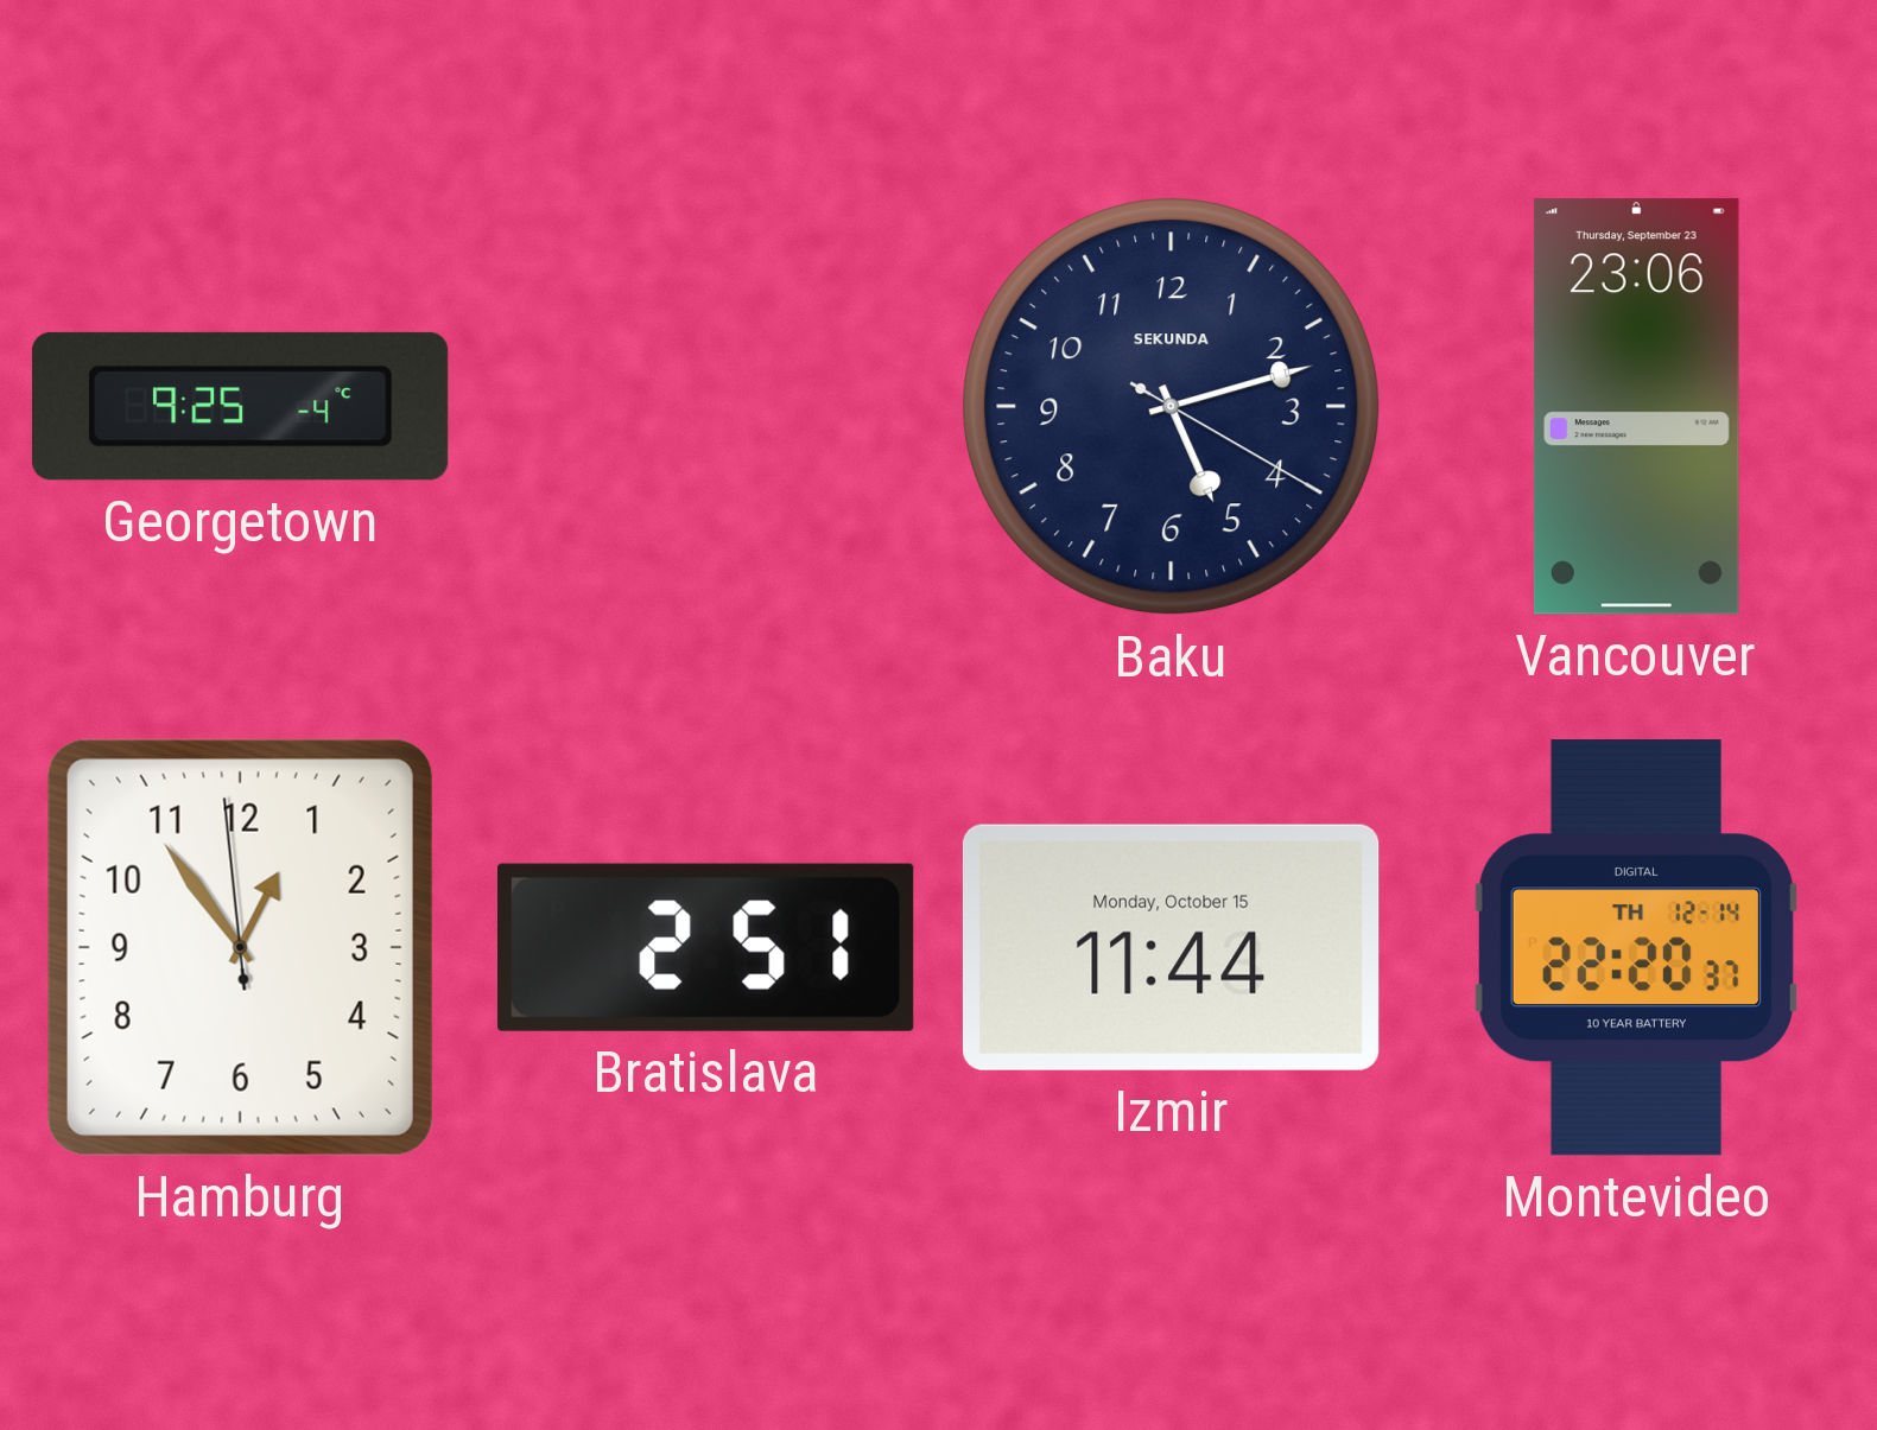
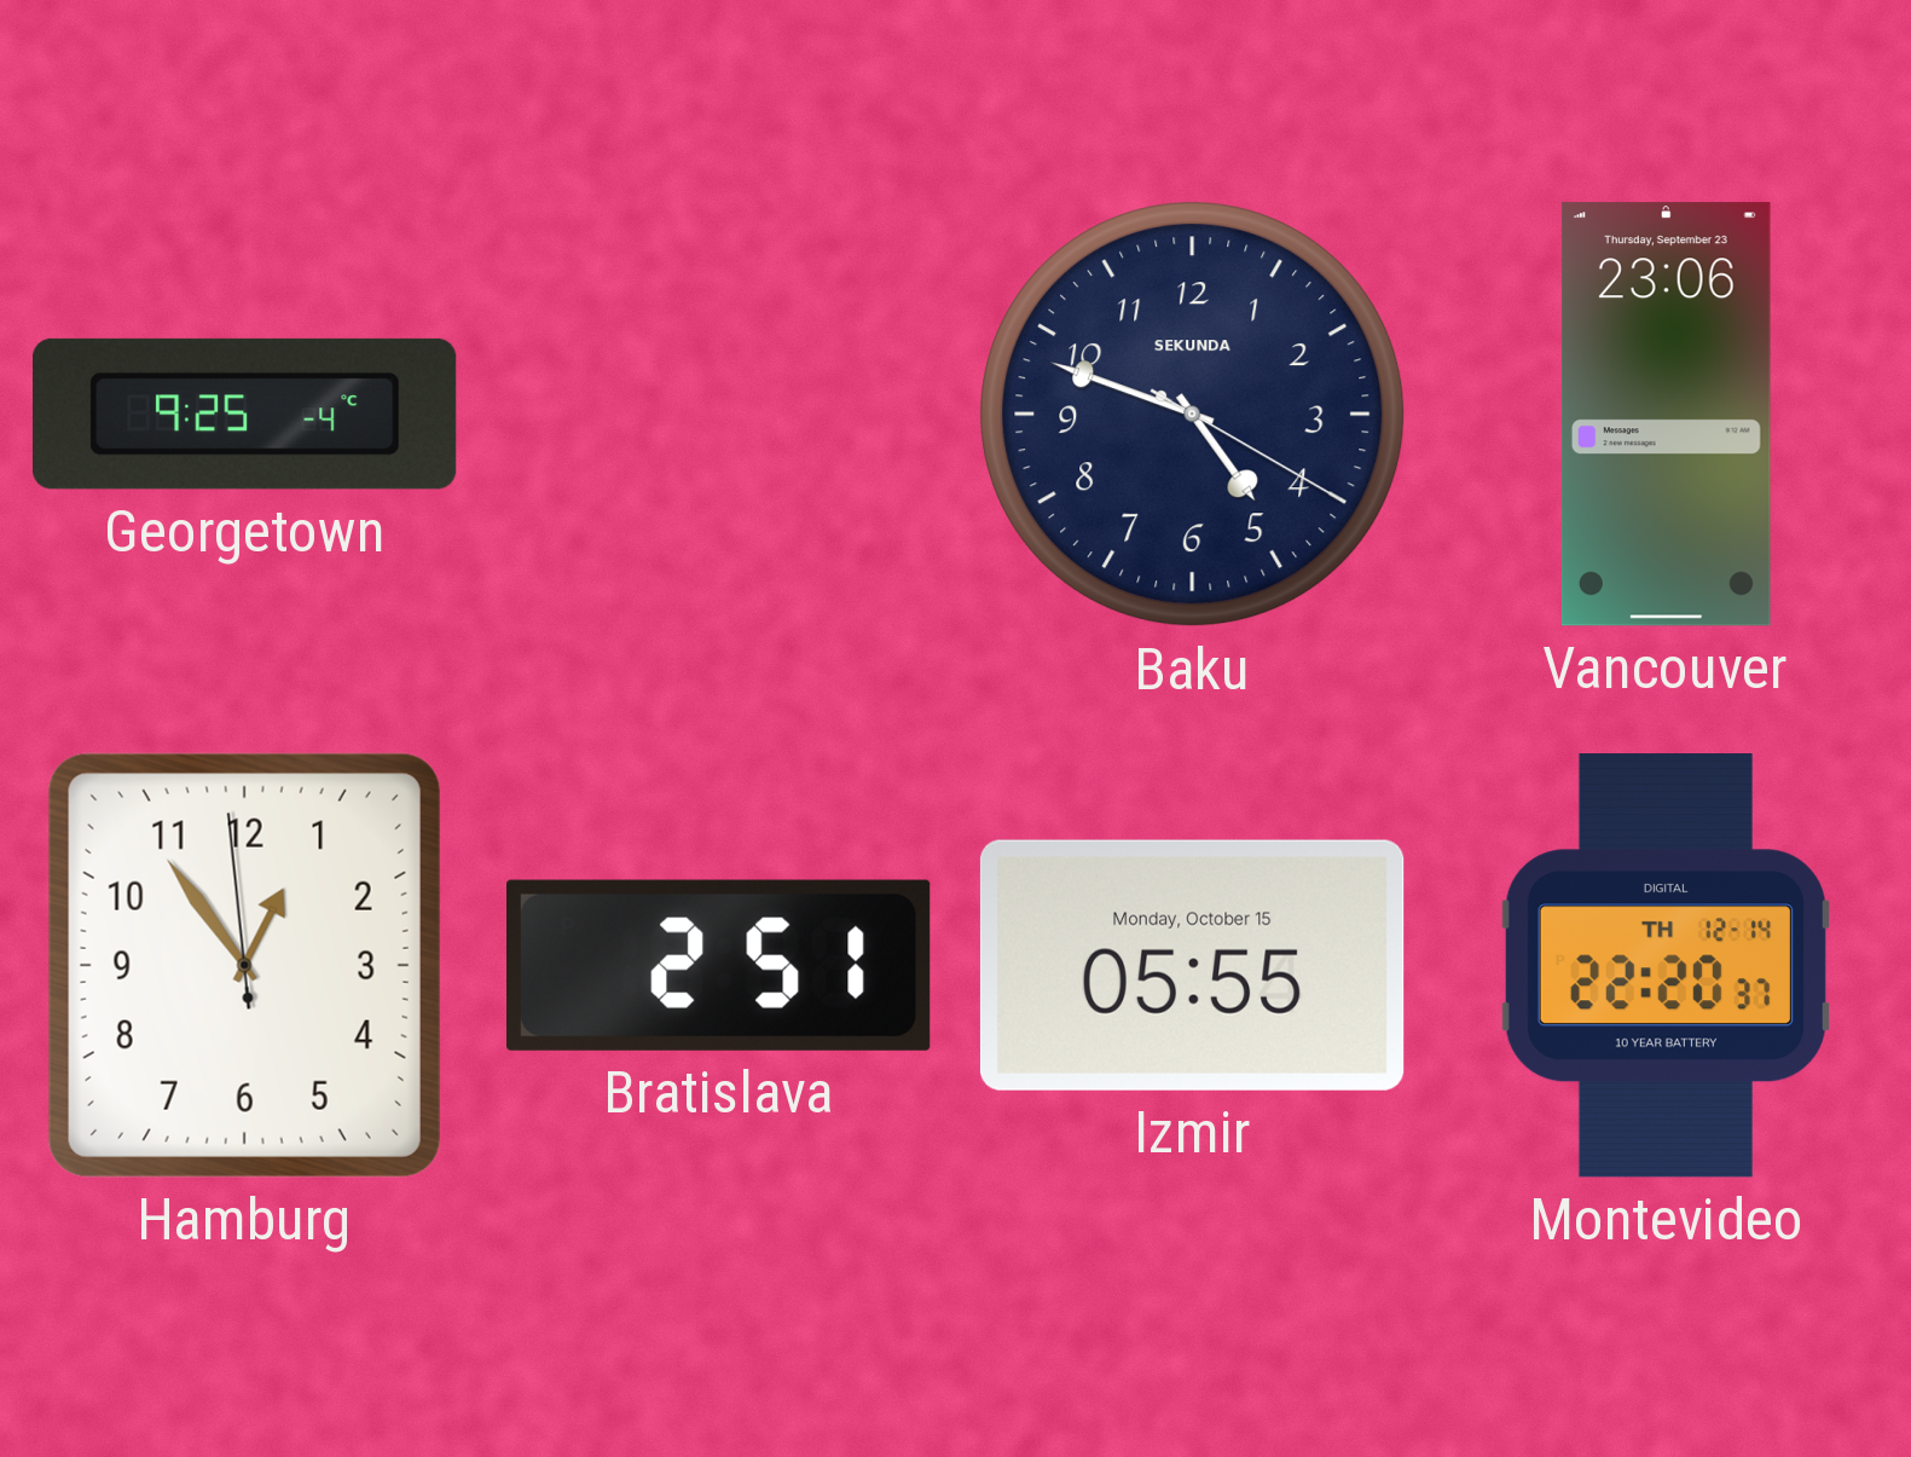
Baku: 5:12 -> 4:48 (1193, 415)
Izmir: 11:44 -> 05:55 (1192, 965)
